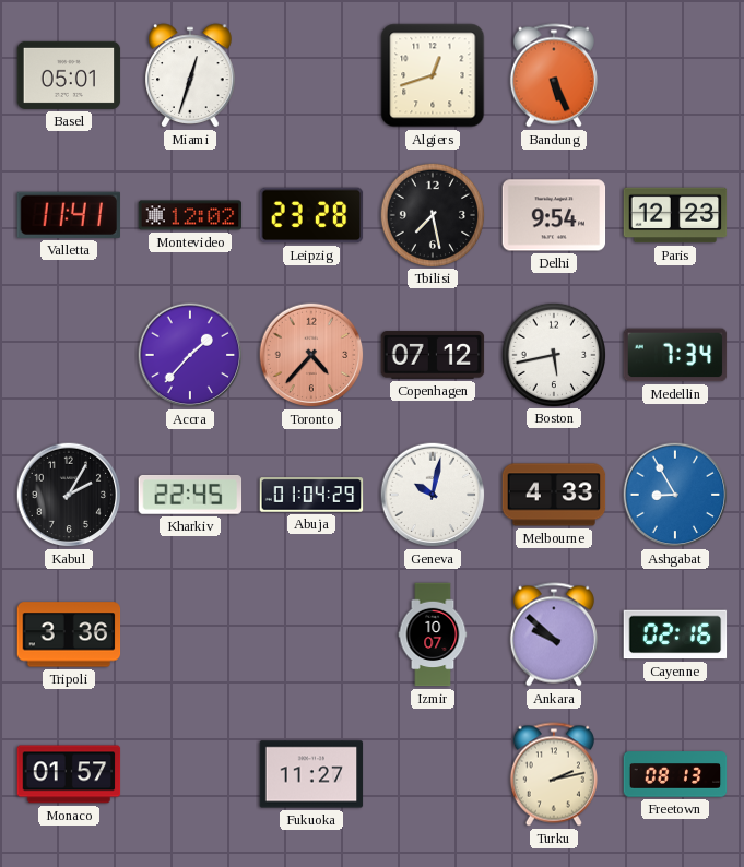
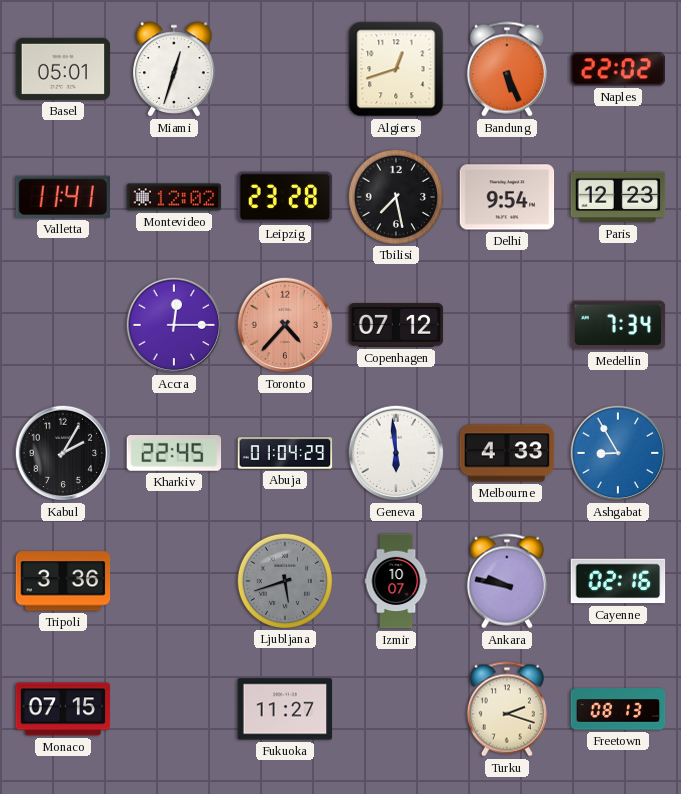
Naples: none -> 22:02 (618, 69)
Accra: 1:37 -> 12:15 (174, 325)
Boston: 5:43 -> none (553, 354)
Geneva: 10:02 -> 5:59 (396, 453)
Ljubljana: none -> 5:42 (284, 580)
Ankara: 9:52 -> 9:47 (507, 581)
Monaco: 01:57 -> 07:15 (63, 709)
Turku: 2:13 -> 2:18 (507, 709)
